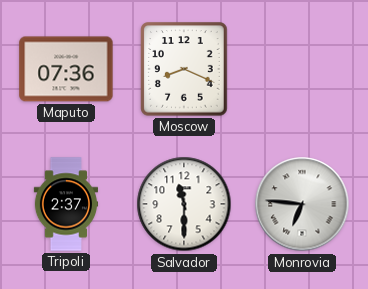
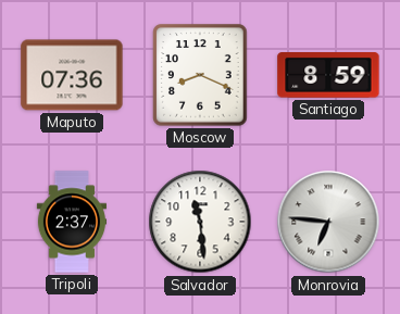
Santiago: none -> 8:59 (328, 76)
Salvador: 11:30 -> 11:29 (200, 222)
